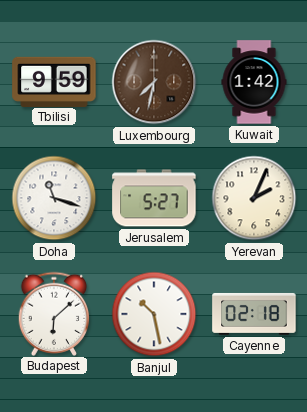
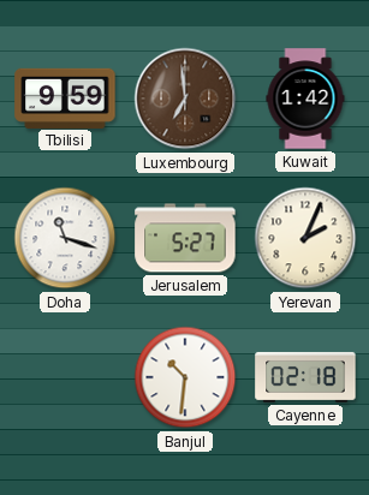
Luxembourg: 7:32 -> 6:59 (185, 99)
Budapest: 6:08 -> none (54, 313)
Banjul: 10:28 -> 10:31 (185, 377)
